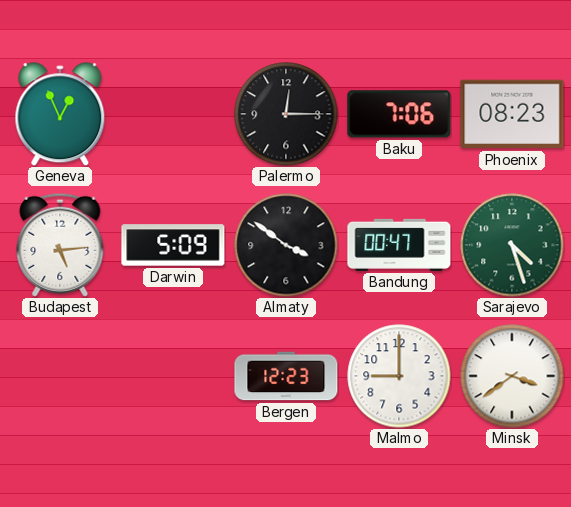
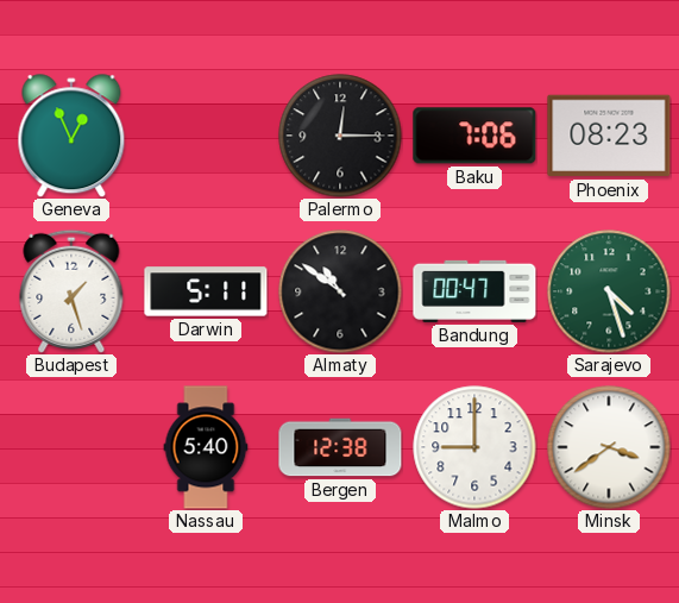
Budapest: 5:14 -> 1:27 (71, 291)
Darwin: 5:09 -> 5:11 (206, 291)
Almaty: 3:51 -> 10:51 (340, 291)
Nassau: none -> 5:40 (206, 447)
Bergen: 12:23 -> 12:38 (340, 447)
